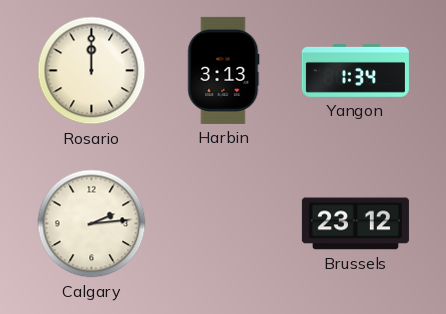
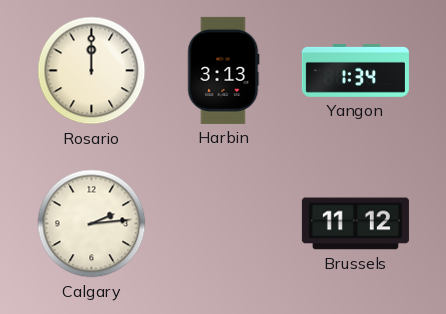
Brussels: 23:12 -> 11:12 (355, 224)
